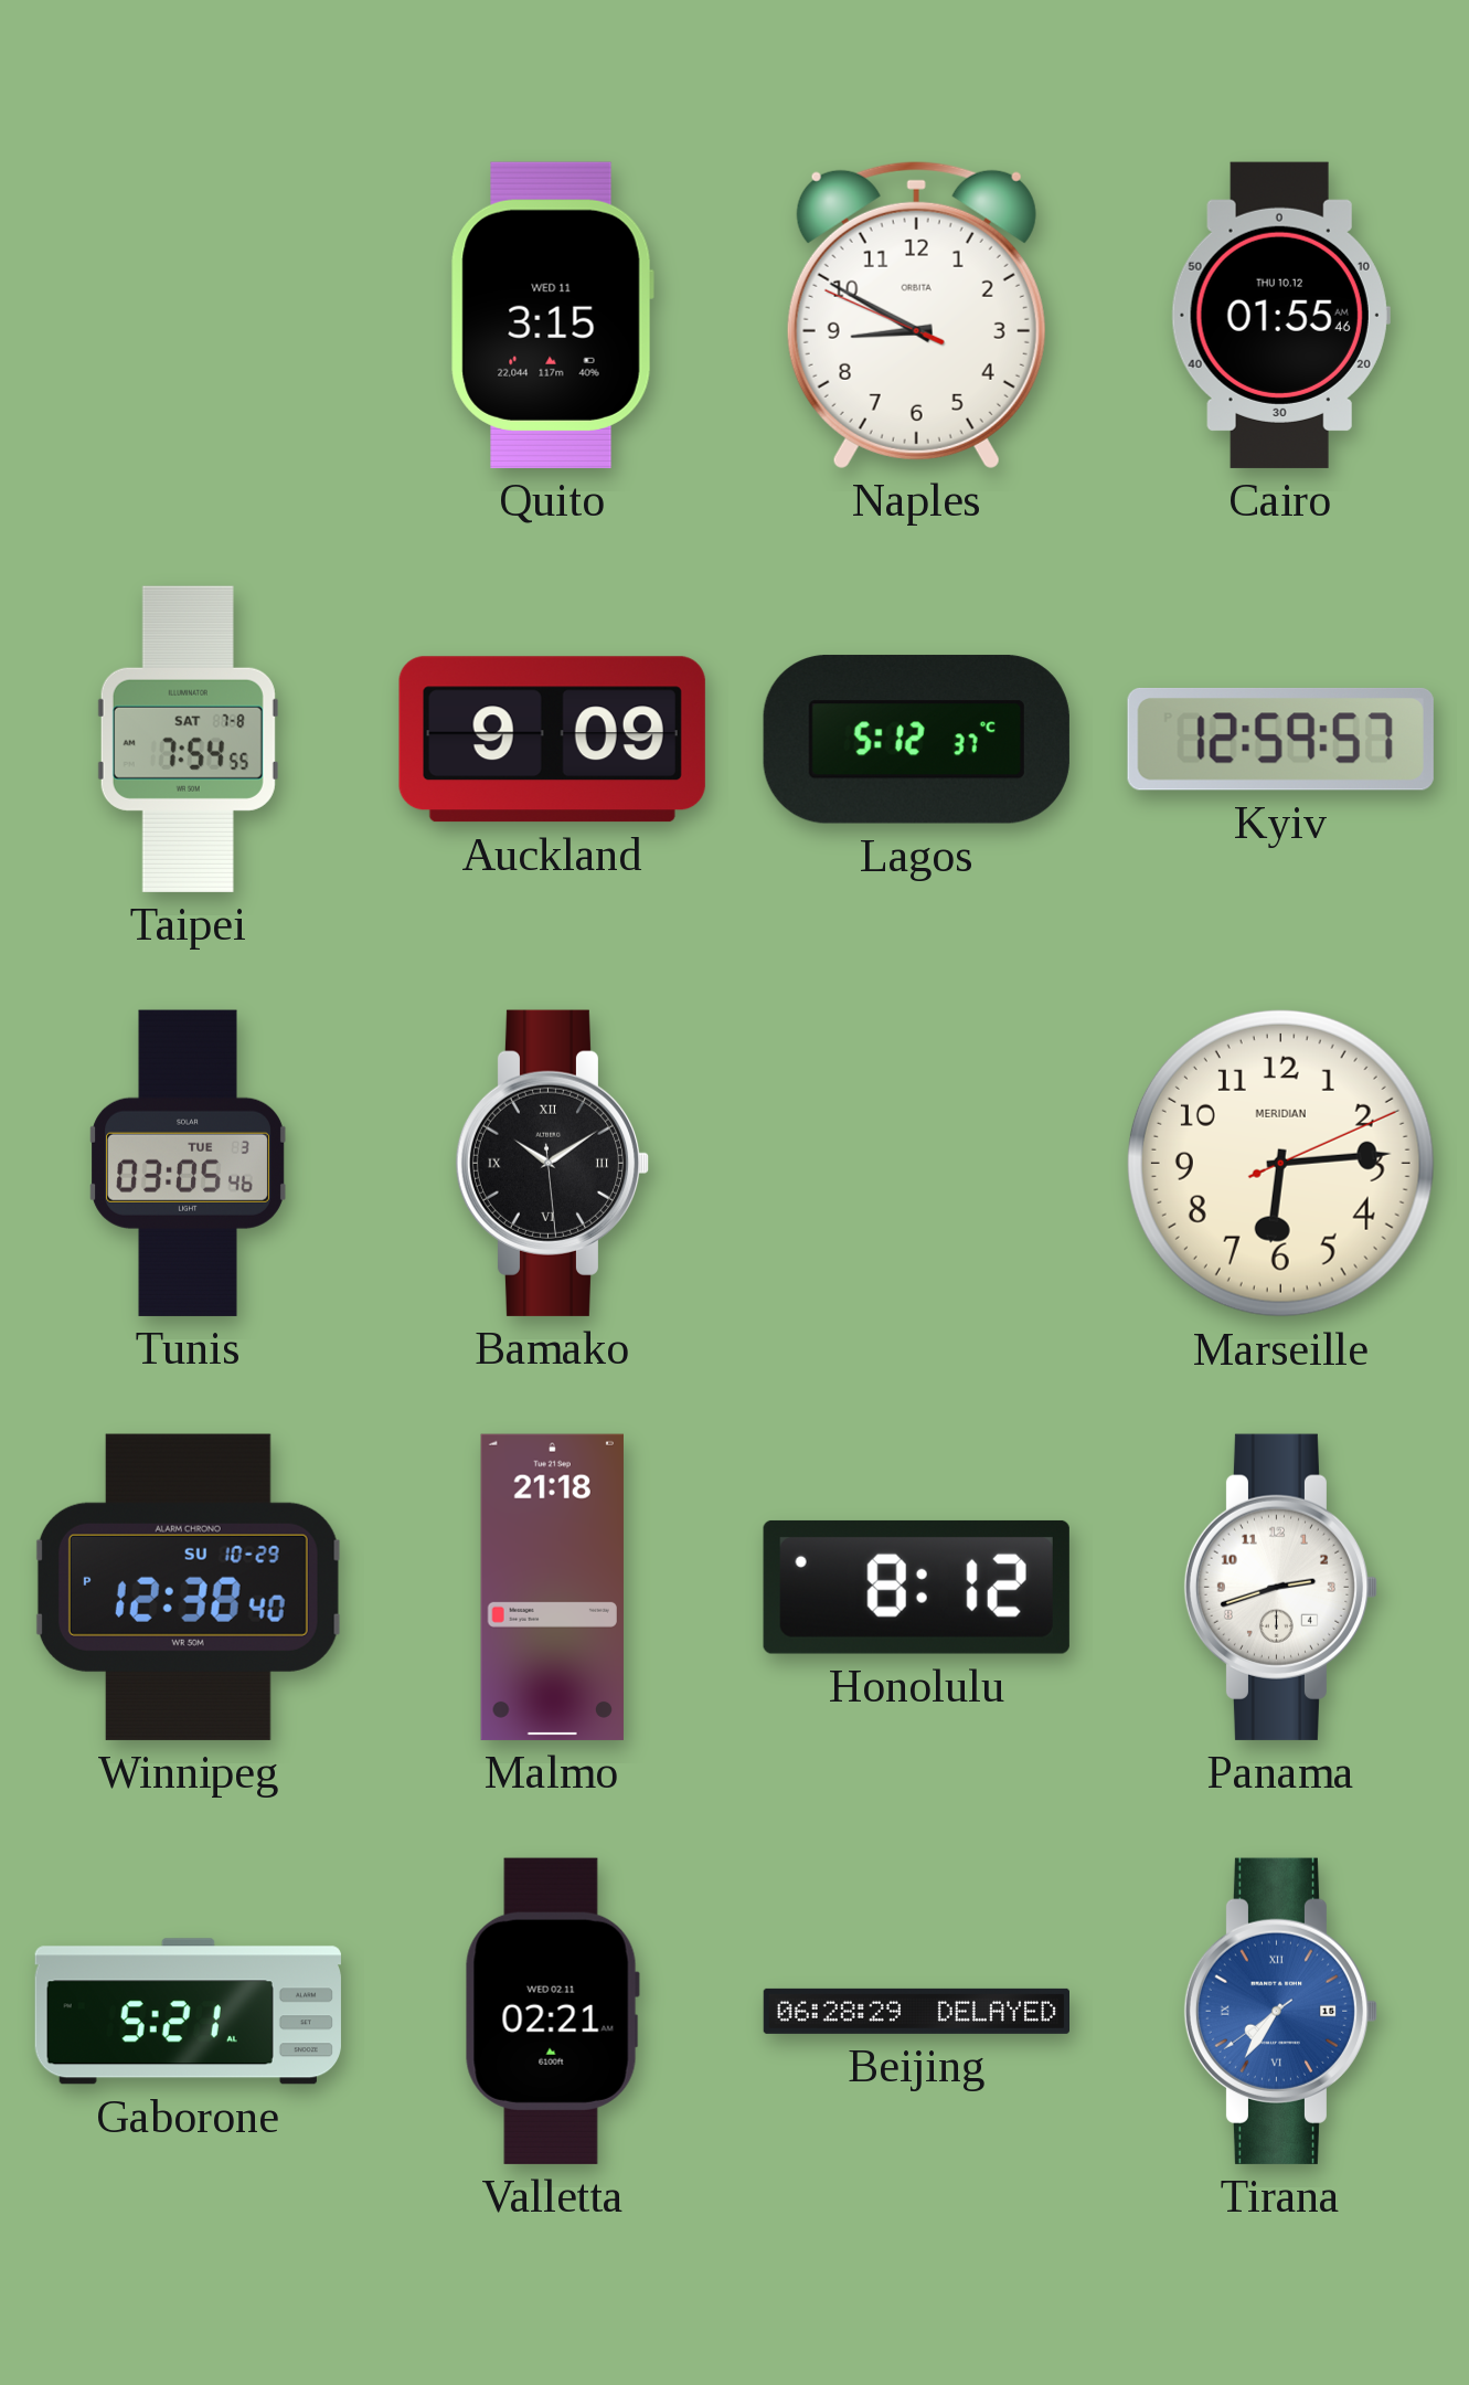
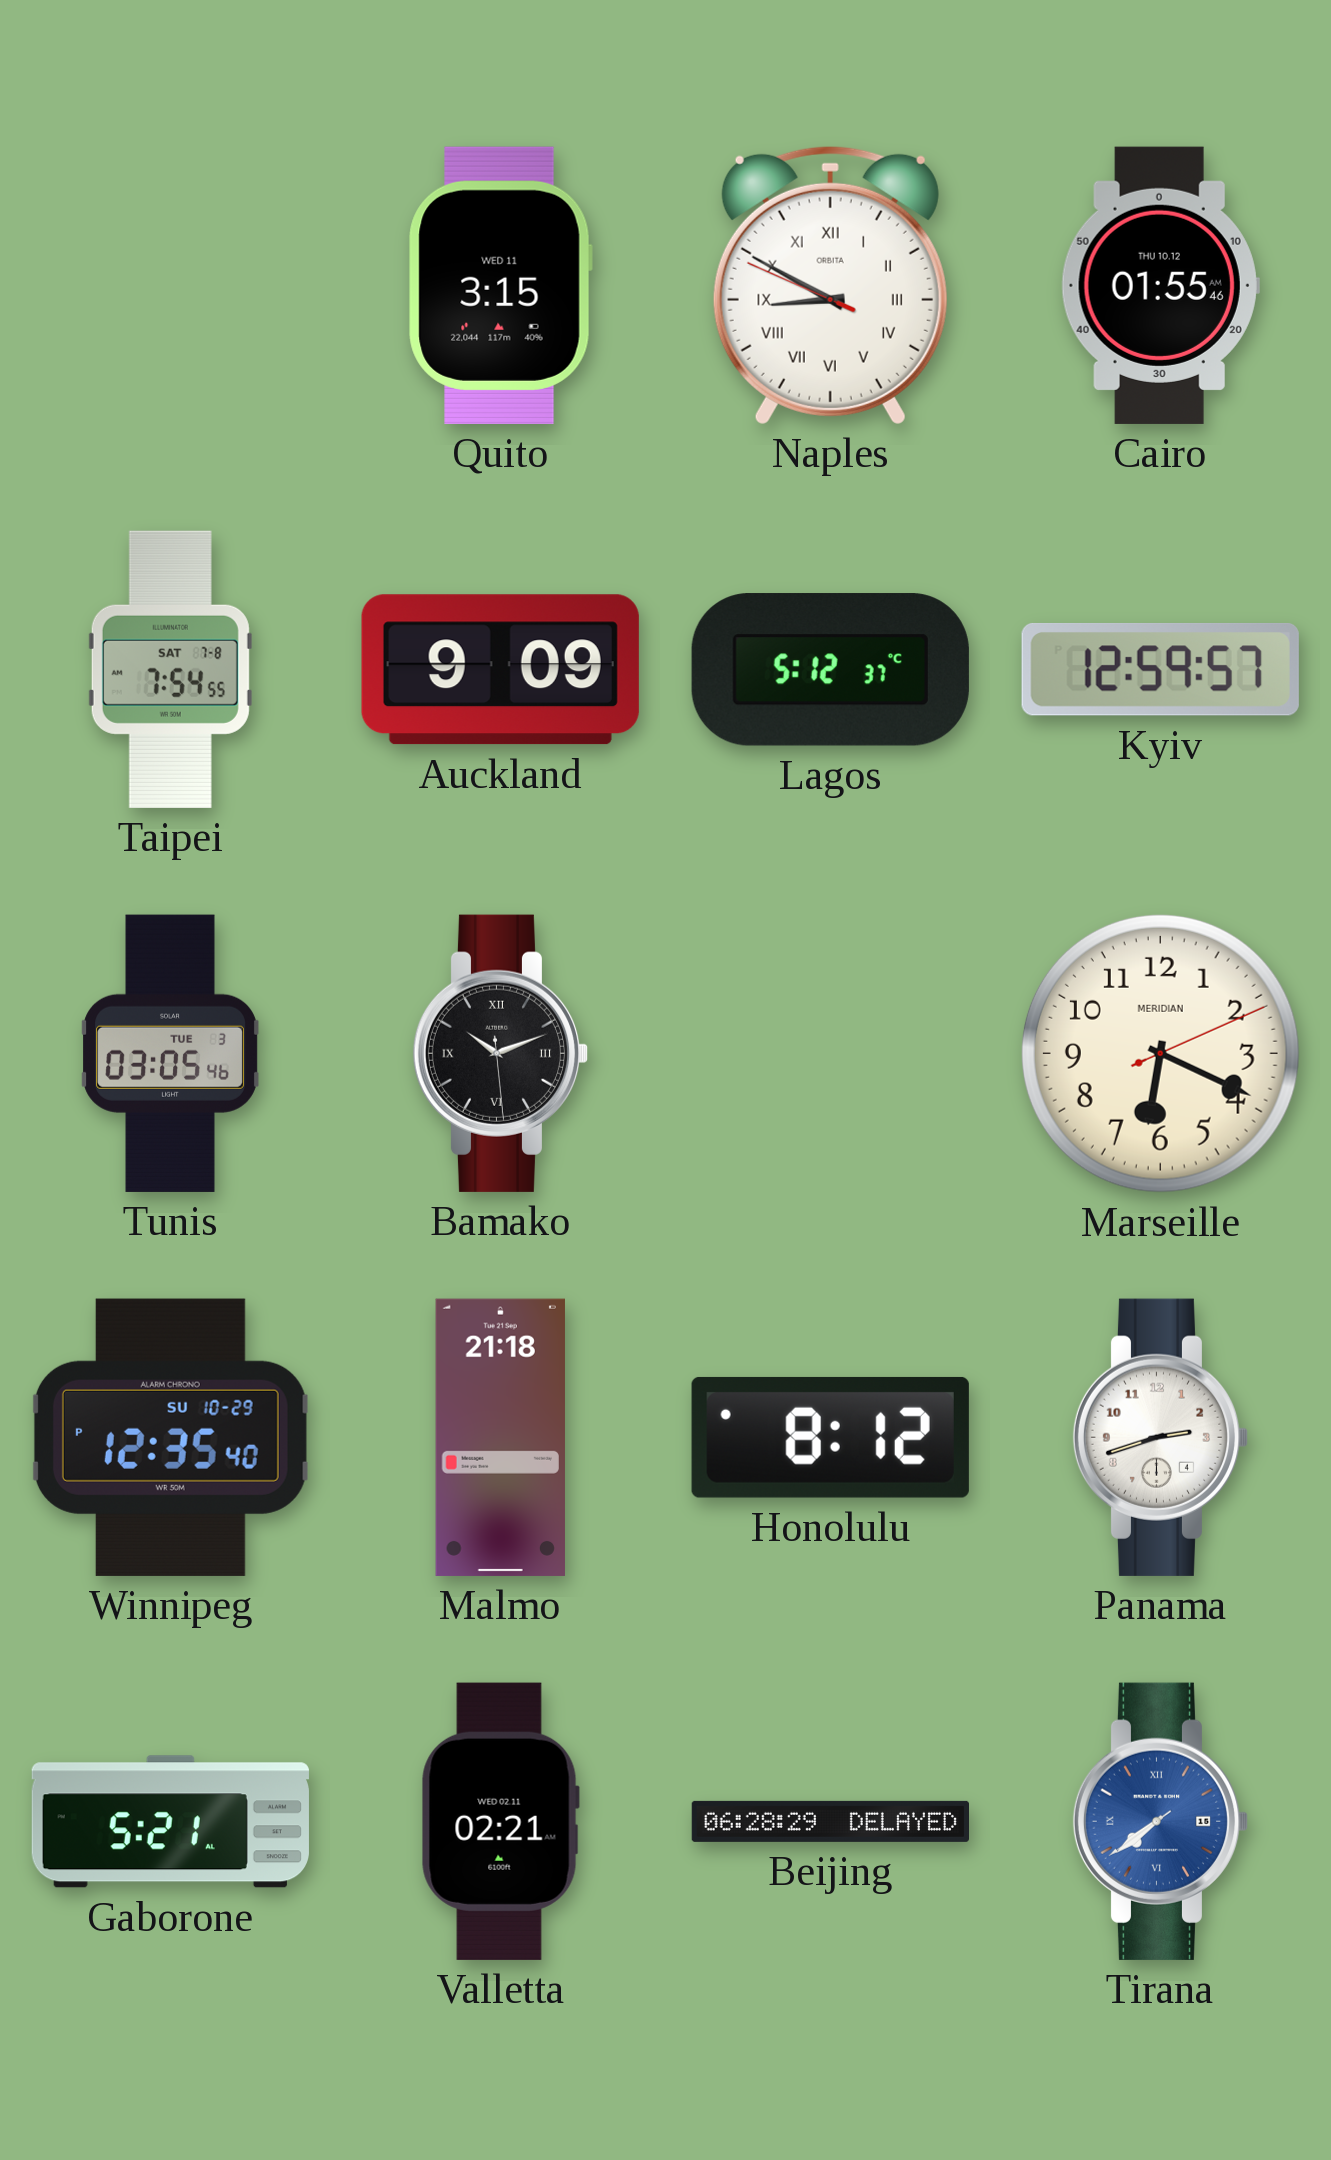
Naples numerals: Arabic -> Roman (830, 285)
Bamako: 10:09 -> 10:11 (501, 1053)
Marseille: 6:14 -> 6:19 (1160, 1053)
Winnipeg: 12:38 -> 12:35 (170, 1437)
Tirana: 7:35 -> 7:38 (1161, 1821)
